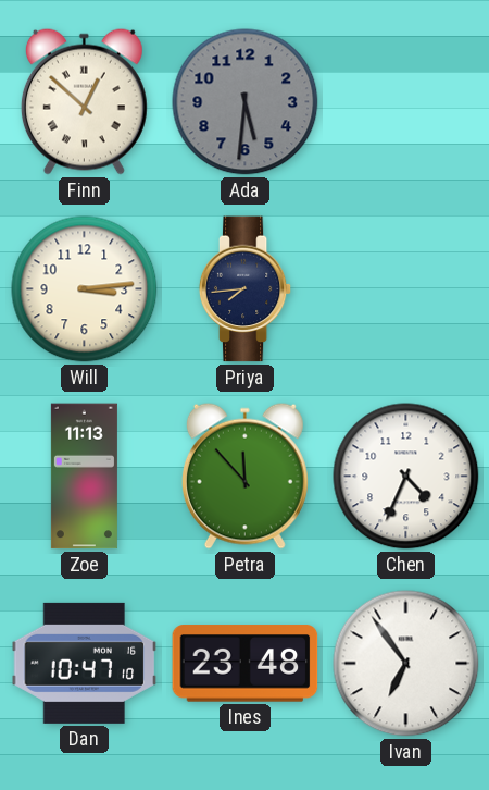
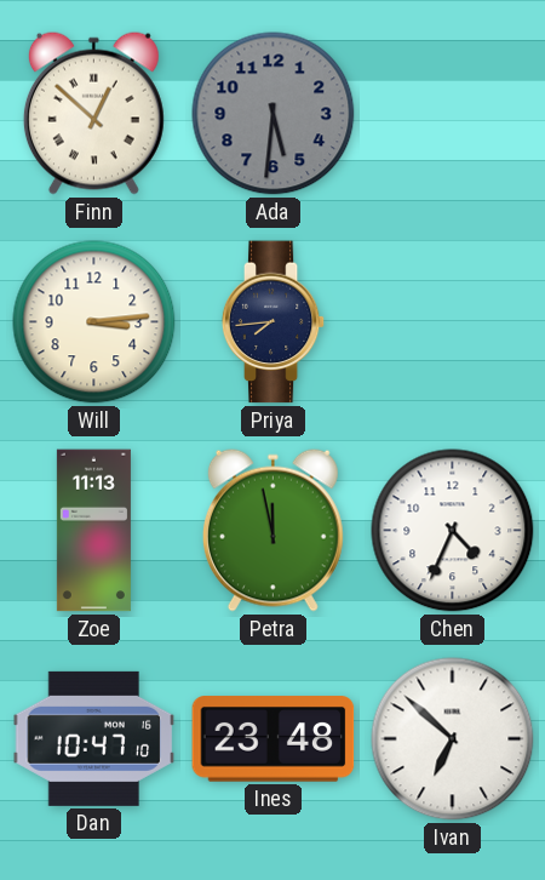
Petra: 11:53 -> 11:58 (272, 530)
Ivan: 6:54 -> 6:52 (453, 739)
